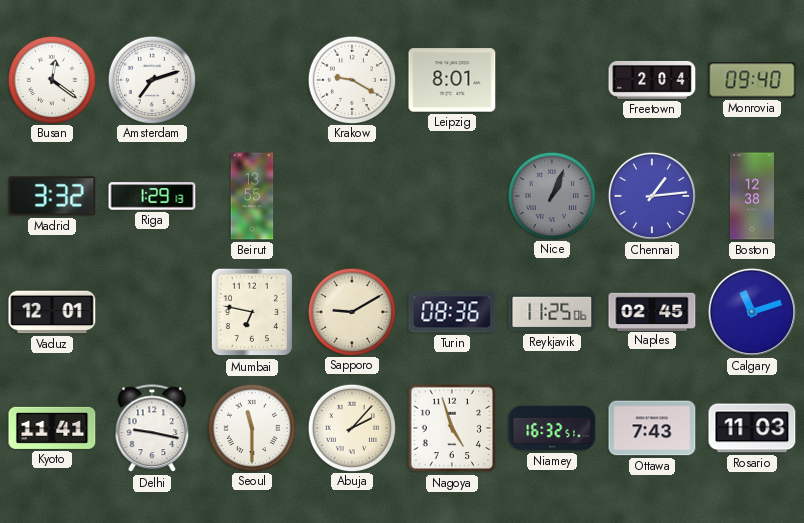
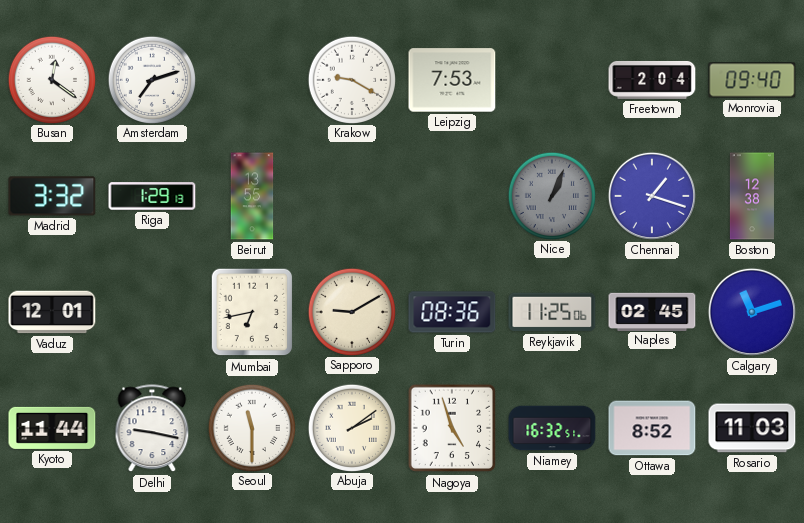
Leipzig: 8:01 -> 7:53 (452, 80)
Chennai: 1:14 -> 1:18 (652, 196)
Mumbai: 6:47 -> 6:43 (252, 312)
Kyoto: 11:41 -> 11:44 (52, 428)
Abuja: 2:07 -> 2:09 (351, 427)
Ottawa: 7:43 -> 8:52 (652, 428)
